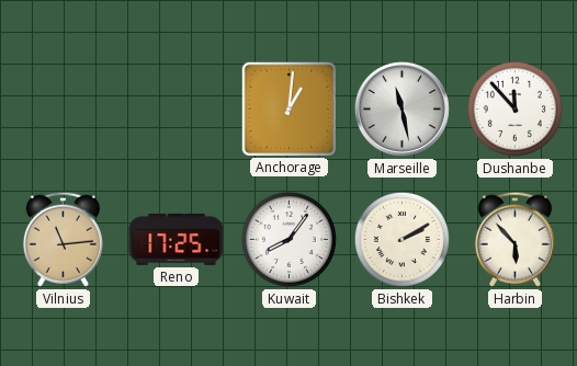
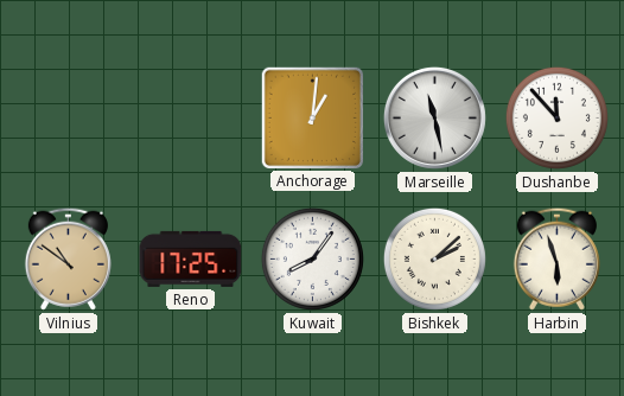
Vilnius: 11:14 -> 10:51 (68, 258)
Bishkek: 2:10 -> 2:08 (434, 258)
Harbin: 5:53 -> 5:57 (556, 258)
